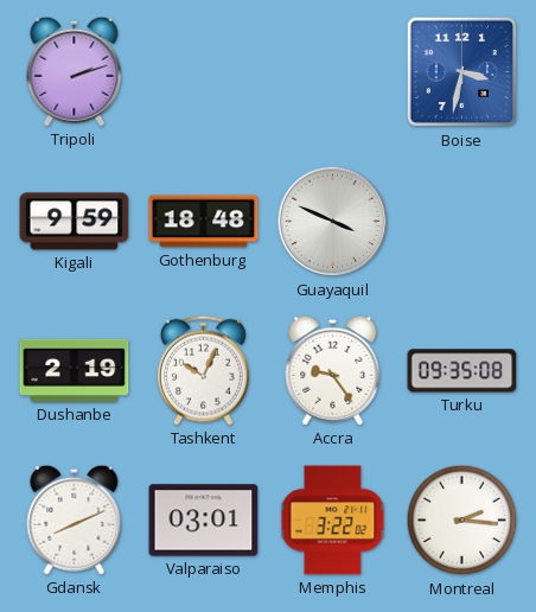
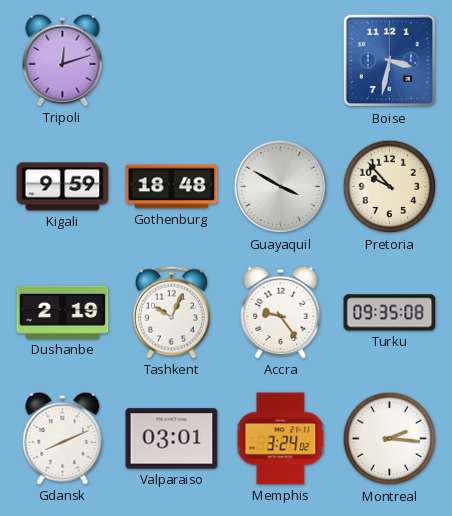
Tripoli: 2:12 -> 12:12 (63, 60)
Guayaquil: 3:49 -> 3:50 (281, 187)
Pretoria: none -> 9:53 (390, 187)
Memphis: 3:22 -> 3:24 (281, 439)
